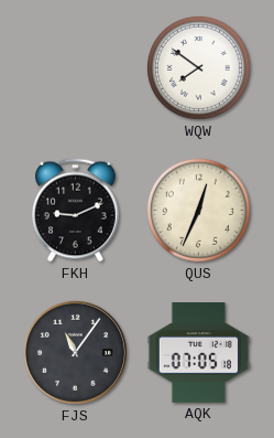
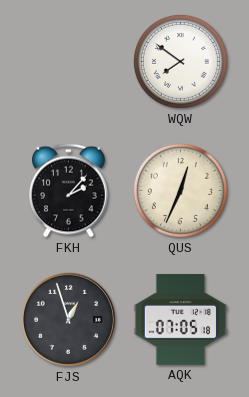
FKH: 9:11 -> 2:07 (69, 191)
FJS: 11:06 -> 12:57 (68, 319)
